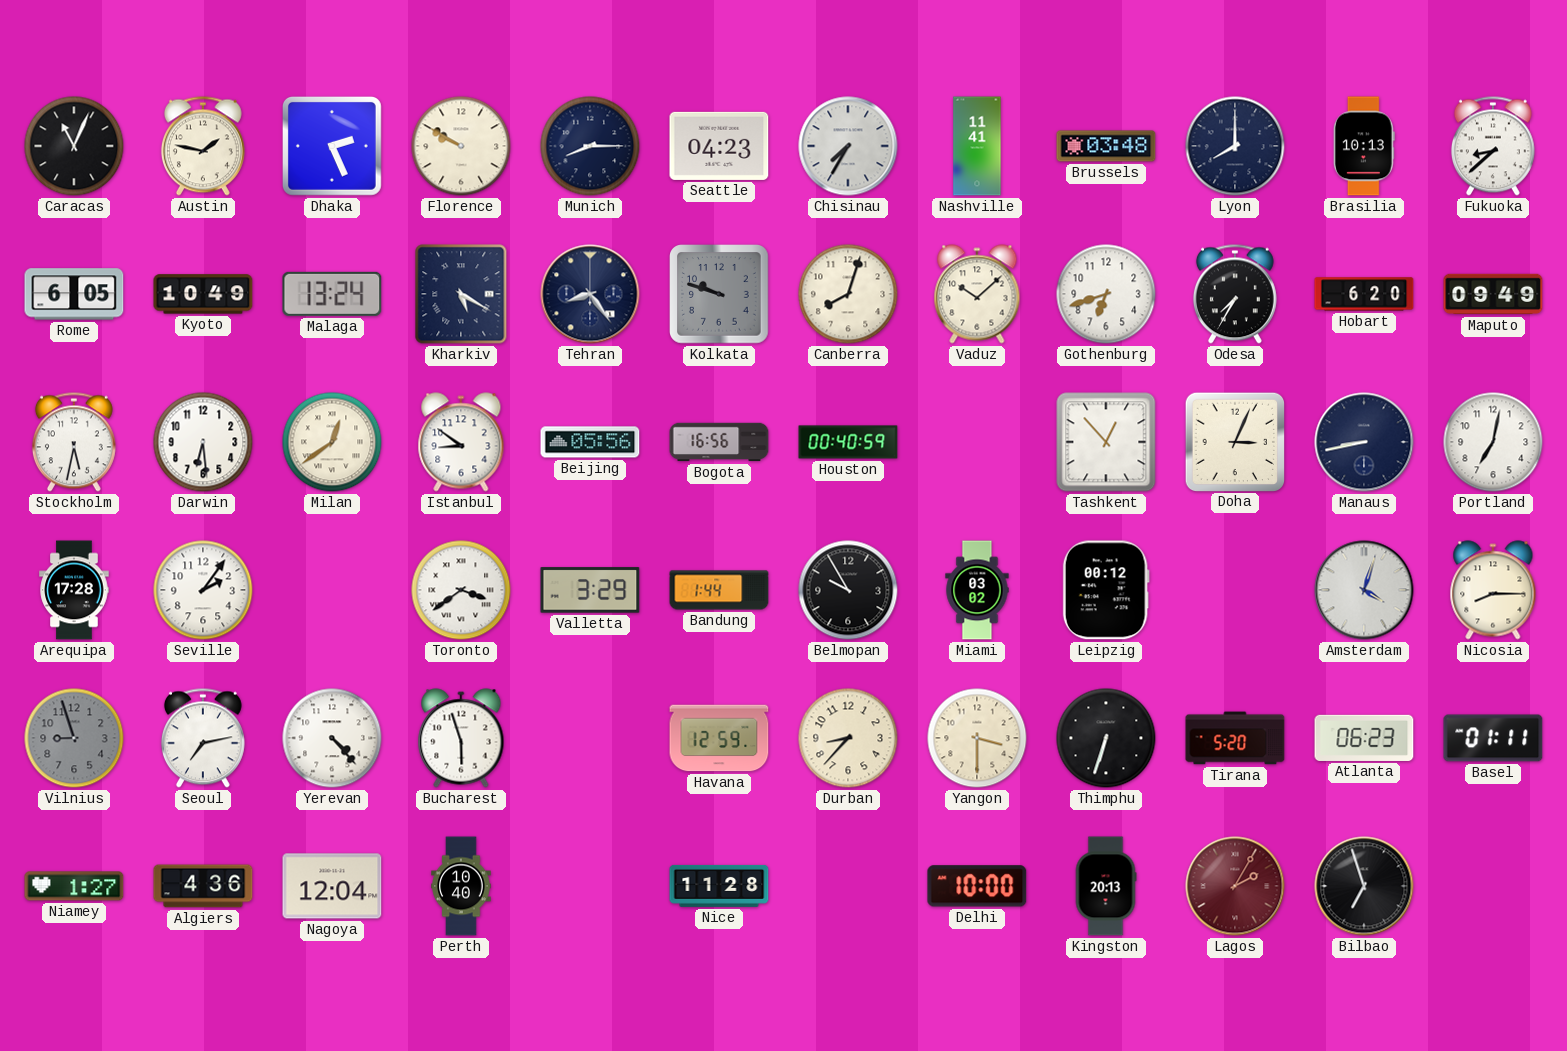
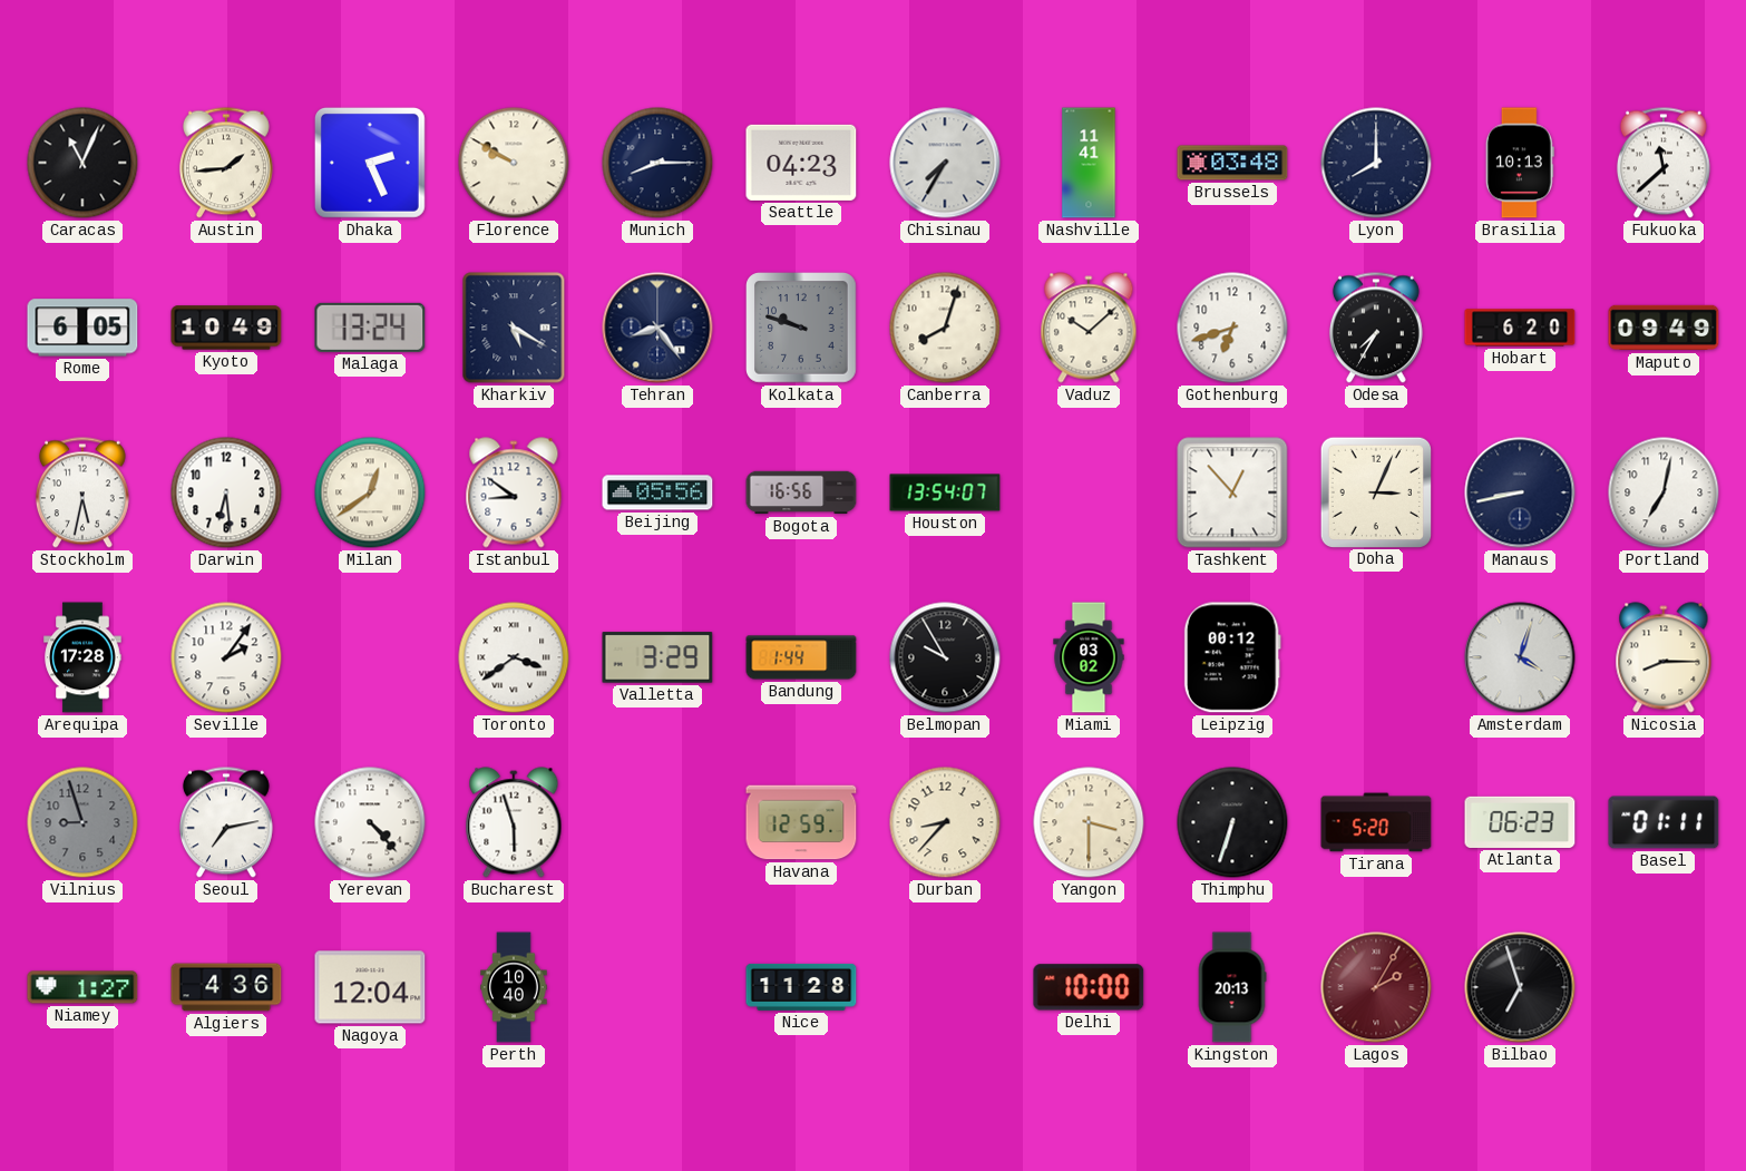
Austin: 1:47 -> 1:44 (226, 163)
Fukuoka: 8:38 -> 11:38 (1664, 163)
Houston: 00:40 -> 13:54 (945, 492)
